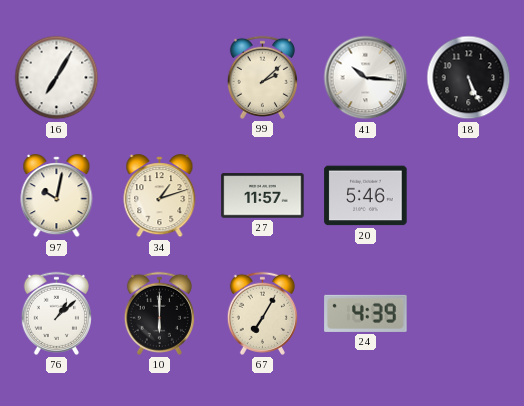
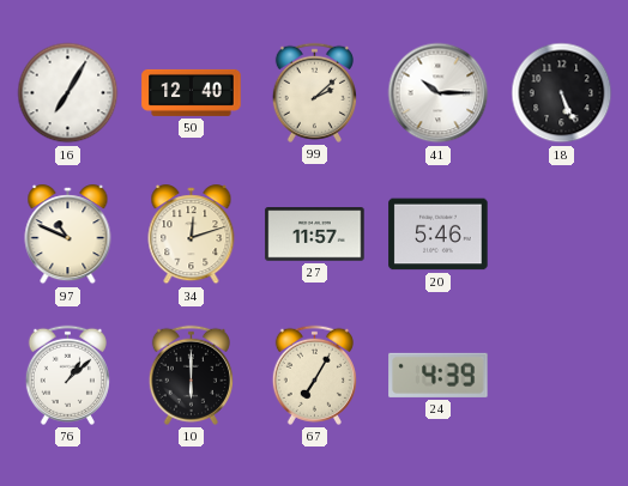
50: none -> 12:40 (192, 92)
41: 10:16 -> 10:15 (439, 93)
97: 10:02 -> 10:49 (68, 235)
34: 1:12 -> 12:12 (192, 235)
